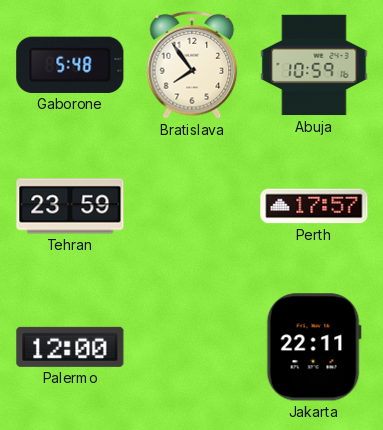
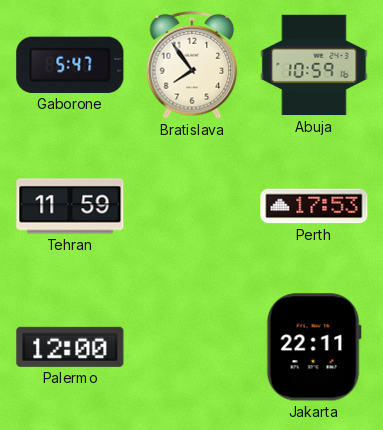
Gaborone: 5:48 -> 5:47 (70, 65)
Tehran: 23:59 -> 11:59 (70, 206)
Perth: 17:57 -> 17:53 (314, 206)
